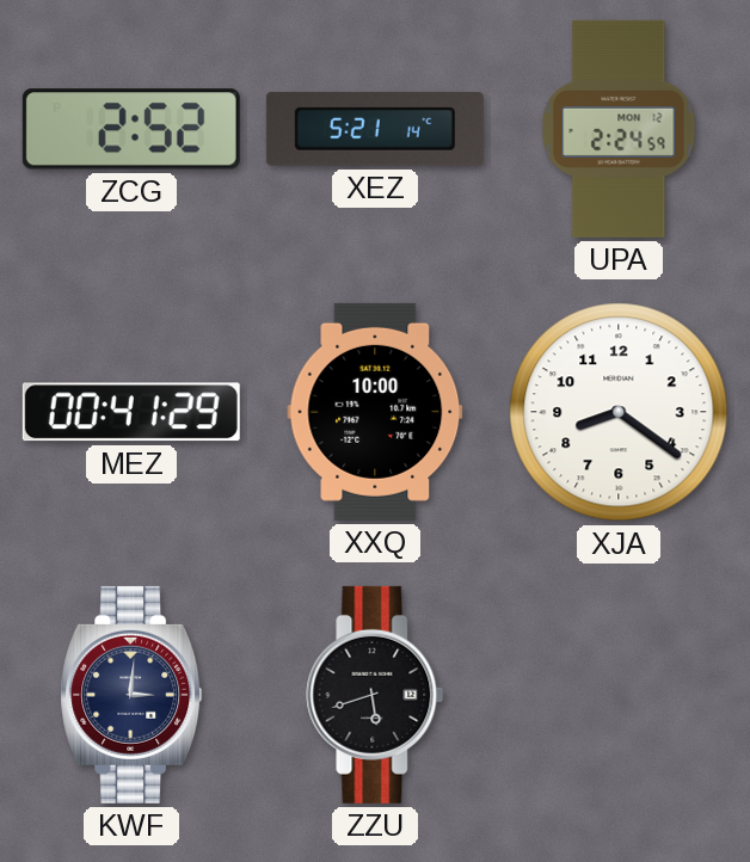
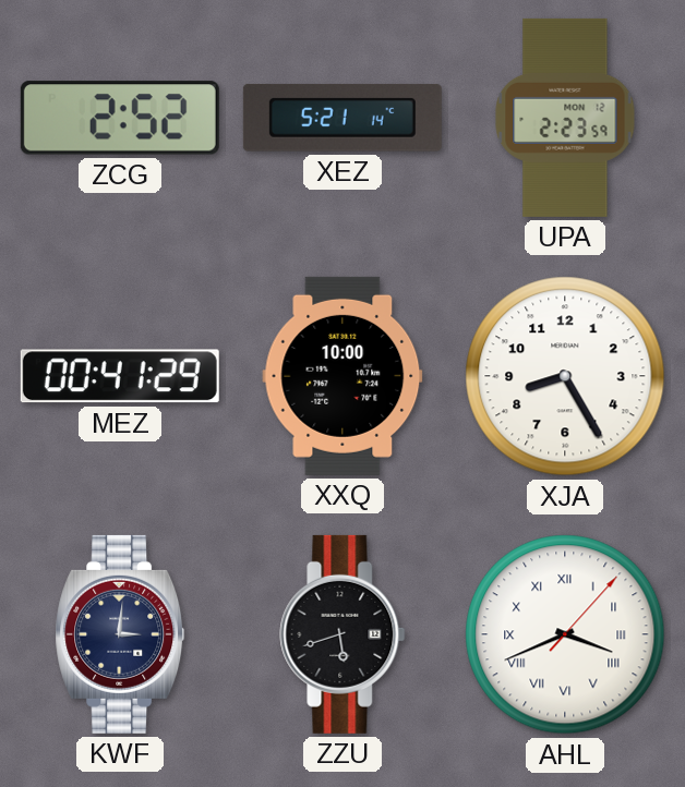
UPA: 2:24 -> 2:23 (565, 118)
XJA: 8:21 -> 8:25 (565, 376)
AHL: none -> 3:41 (565, 634)
